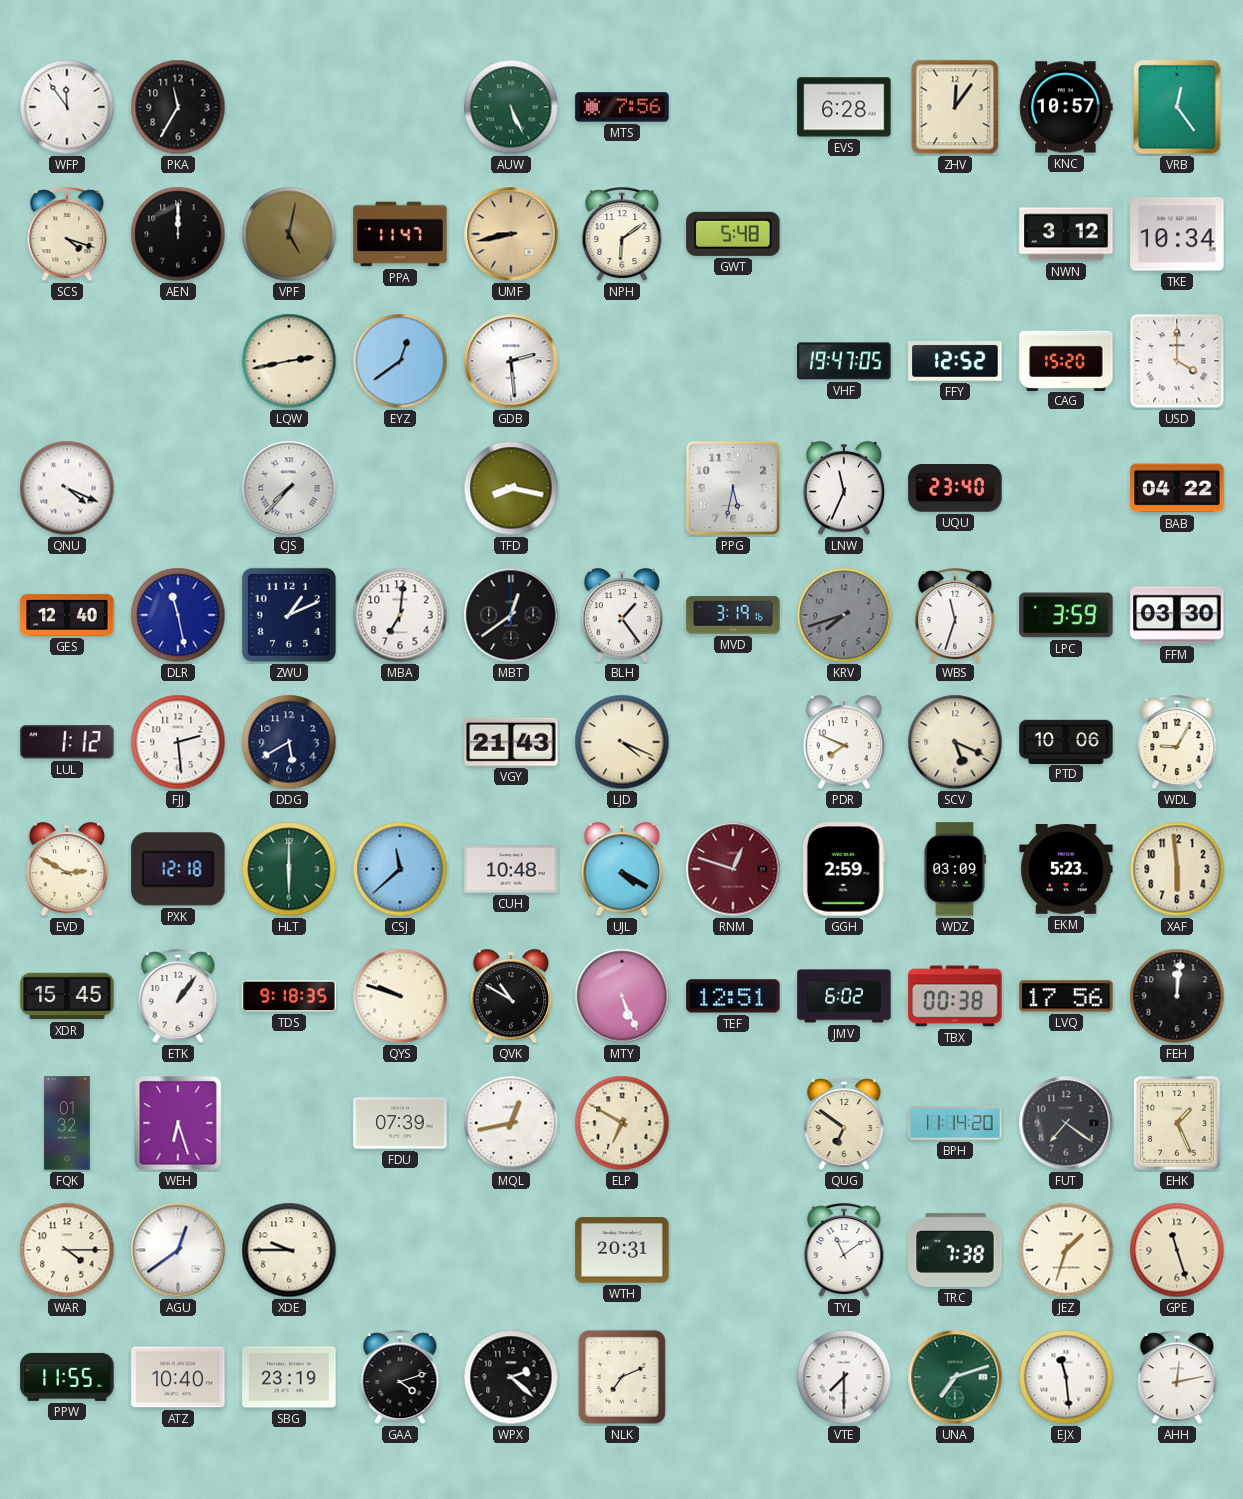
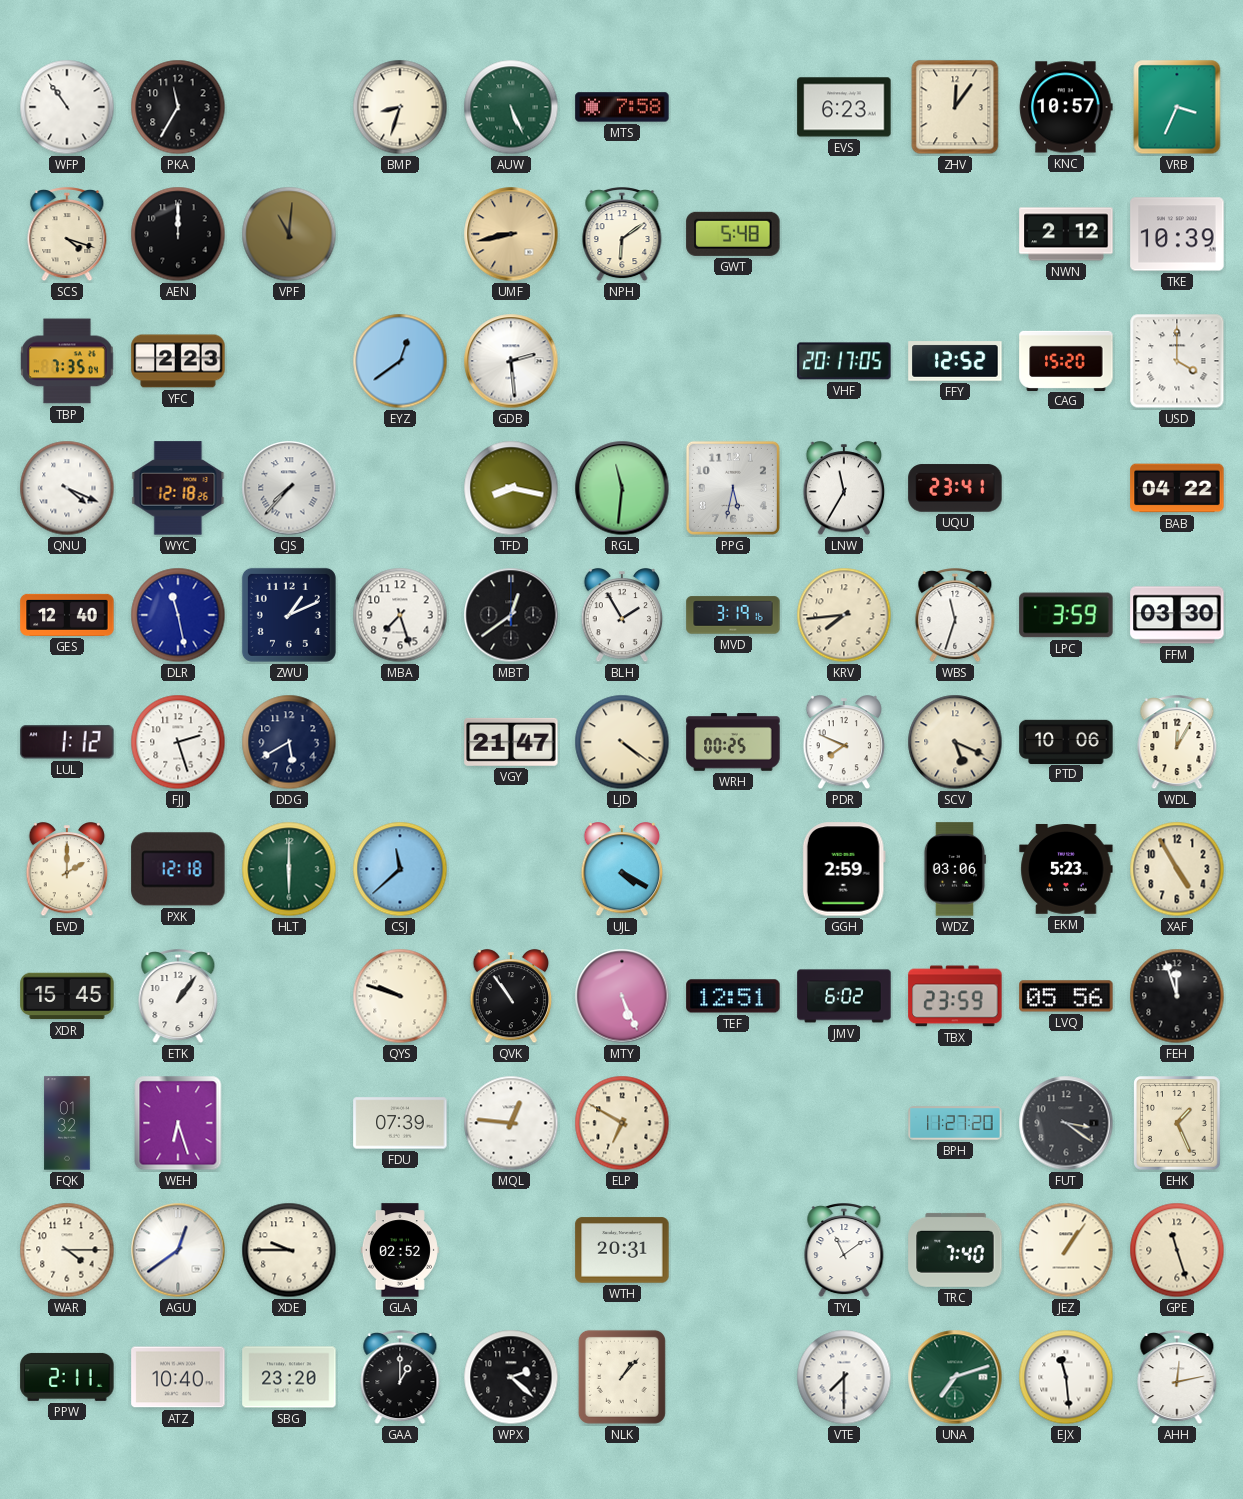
WFP: 11:54 -> 10:54 (67, 107)
BMP: none -> 8:33 (400, 107)
MTS: 7:56 -> 7:58 (622, 107)
EVS: 6:28 -> 6:23 (844, 107)
VRB: 12:24 -> 3:34 (1177, 107)
VPF: 5:02 -> 11:01 (289, 234)
PPA: 11:47 -> none (400, 234)
NWN: 3:12 -> 2:12 (1066, 234)
TKE: 10:34 -> 10:39 (1177, 234)
TBP: none -> 7:35 (68, 361)
YFC: none -> 2:23 (178, 361)
LQW: 2:43 -> none (289, 361)
VHF: 19:47 -> 20:17 (844, 361)
WYC: none -> 12:18 (178, 488)
RGL: none -> 11:31 (622, 488)
LNW: 11:34 -> 11:35 (844, 489)
UQU: 23:40 -> 23:41 (955, 488)
MBA: 7:01 -> 7:27 (400, 615)
BLH: 1:24 -> 1:55 (622, 616)
KRV: 7:42 -> 7:44 (844, 615)
KRV dial: grey -> cream (844, 615)
FJJ: 2:29 -> 2:27 (178, 742)
VGY: 21:43 -> 21:47 (511, 742)
LJD: 4:19 -> 4:21 (622, 742)
WRH: none -> 00:25 (733, 742)
WDL: 9:05 -> 12:05 (1177, 743)
EVD: 2:50 -> 2:00 (67, 870)
CUH: 10:48 -> none (511, 869)
RNM: 12:48 -> none (733, 869)
WDZ: 03:09 -> 03:06 (954, 869)
XAF: 5:59 -> 4:55 (1177, 869)
TDS: 9:18 -> none (289, 996)
QVK: 10:50 -> 10:54 (511, 997)
TBX: 00:38 -> 23:59 (955, 996)
LVQ: 17:56 -> 05:56 (1066, 996)
FEH: 12:01 -> 11:57 (1177, 996)
MQL: 12:43 -> 12:46 (511, 1123)
QUG: 6:51 -> none (844, 1124)
BPH: 11:14 -> 11:27 (955, 1123)
FUT: 7:21 -> 3:21 (1066, 1123)
GLA: none -> 02:52 (400, 1250)
TRC: 7:38 -> 7:40 (955, 1250)
JEZ: 1:33 -> 1:06 (1066, 1250)
PPW: 11:55 -> 2:11 (67, 1377)
SBG: 23:19 -> 23:20 (289, 1377)
GAA: 4:12 -> 1:00 (400, 1378)
NLK: 7:11 -> 1:07 (622, 1377)
